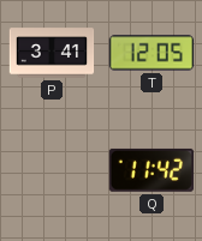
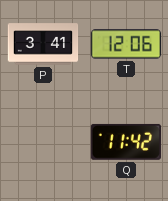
T: 12:05 -> 12:06 (126, 44)
